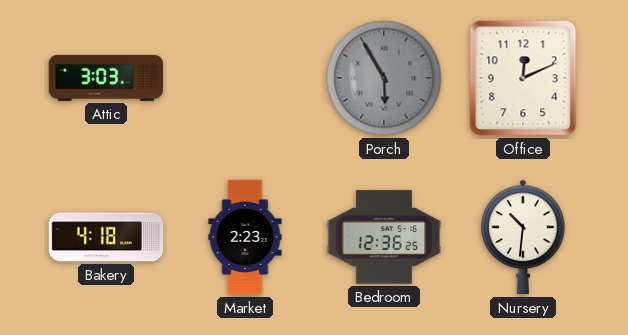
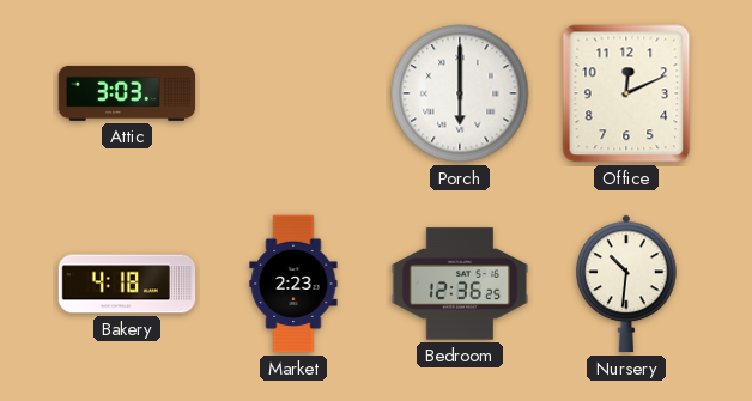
Porch: 5:55 -> 6:00 (460, 93)
Porch dial: grey -> white (460, 93)
